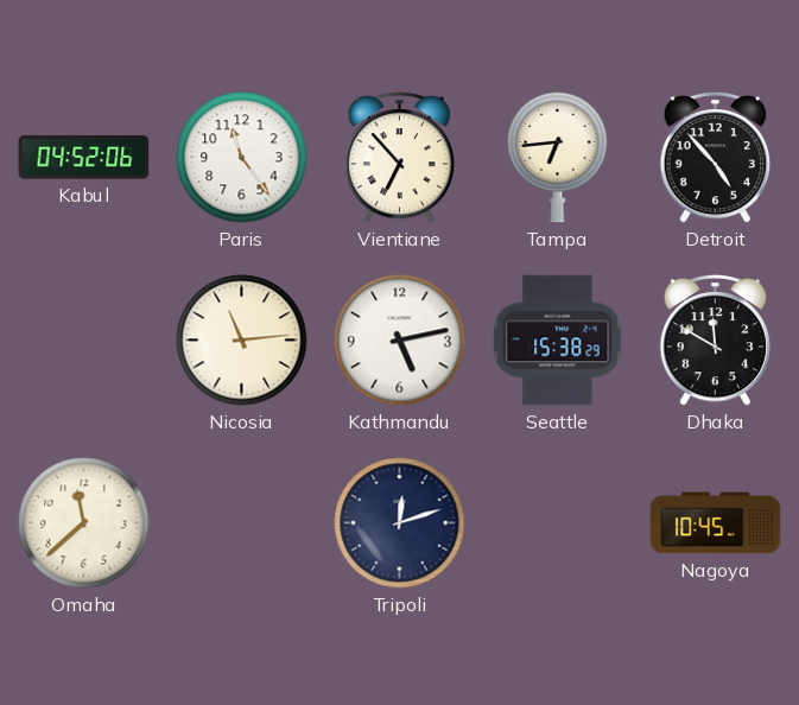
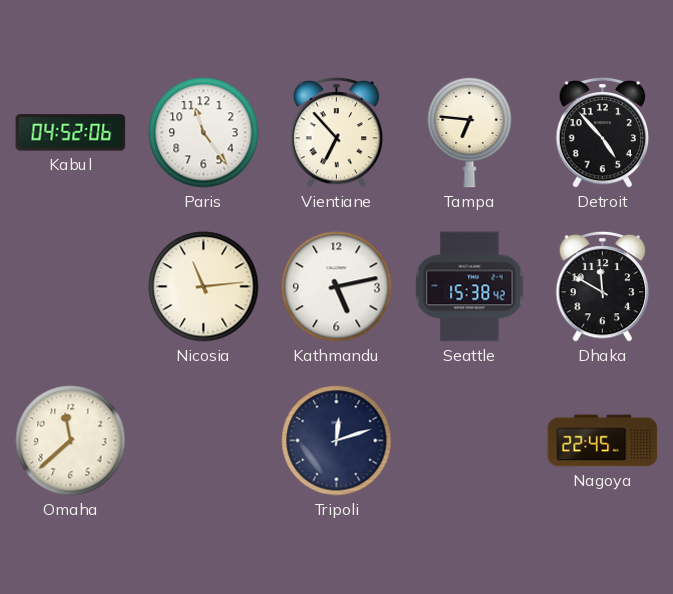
Tampa: 6:44 -> 6:46 (470, 132)
Seattle: 15:38:29 -> 15:38:42 (470, 287)
Nagoya: 10:45 -> 22:45 (603, 441)
